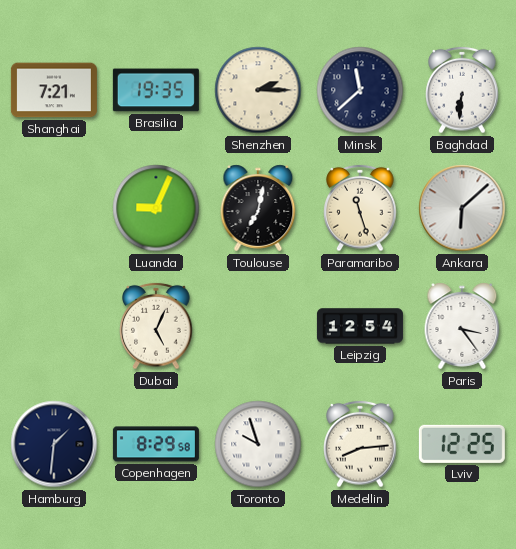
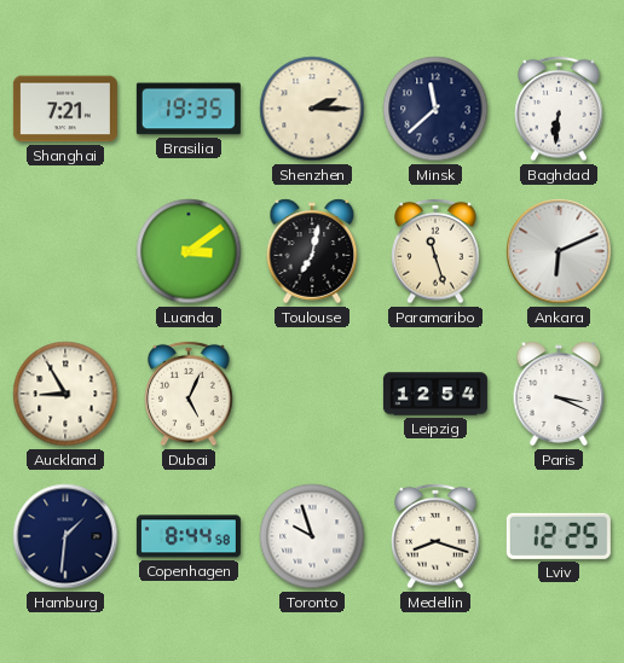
Luanda: 9:04 -> 3:09 (189, 251)
Ankara: 6:08 -> 6:11 (559, 251)
Auckland: none -> 8:55 (65, 394)
Paris: 3:24 -> 3:19 (559, 394)
Copenhagen: 8:29 -> 8:44 (189, 536)
Medellin: 8:14 -> 8:18 (435, 536)
